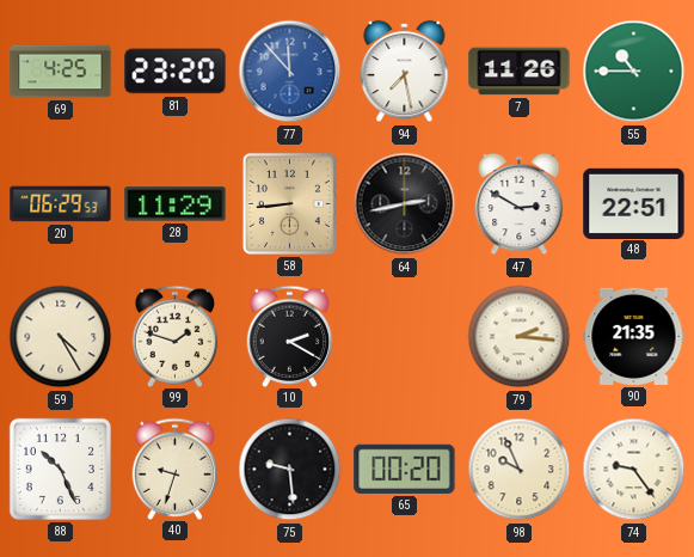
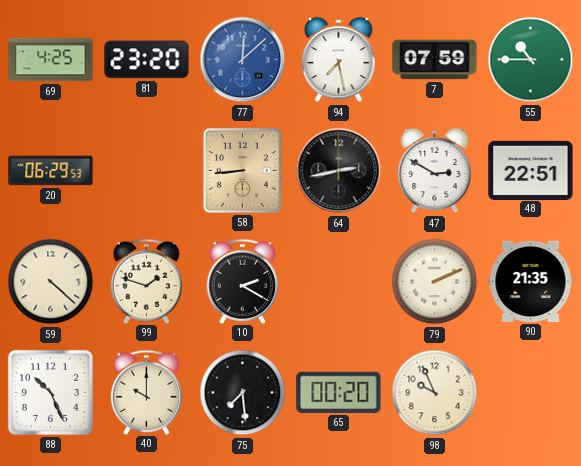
77: 11:53 -> 12:08 (243, 60)
7: 11:26 -> 07:59 (435, 60)
28: 11:29 -> none (176, 204)
59: 4:25 -> 4:22 (51, 282)
79: 2:16 -> 2:11 (435, 282)
40: 9:33 -> 10:00 (147, 392)
75: 9:29 -> 7:29 (243, 393)
74: 9:24 -> none (634, 470)
